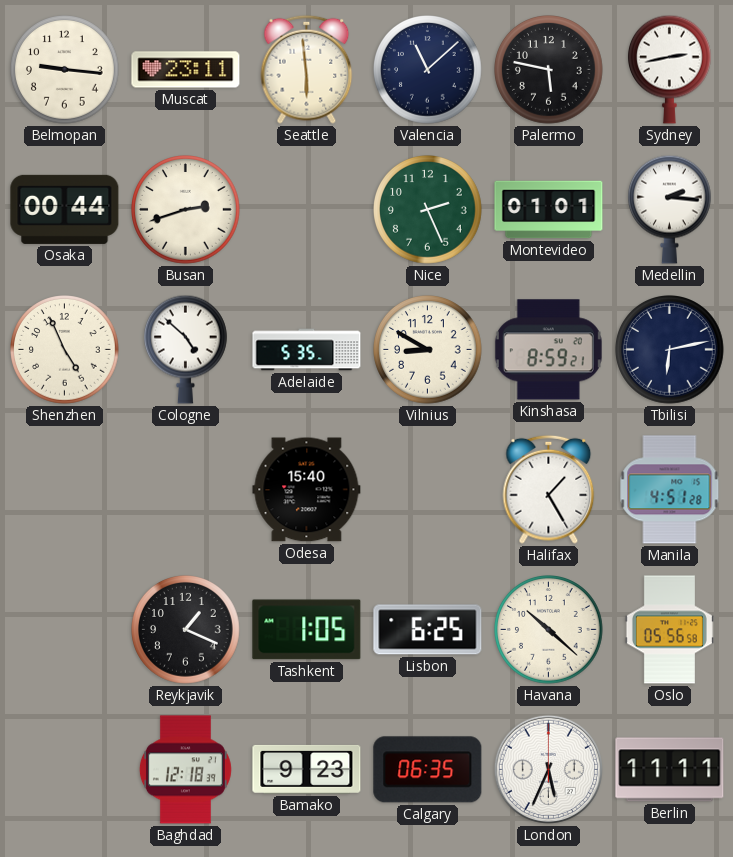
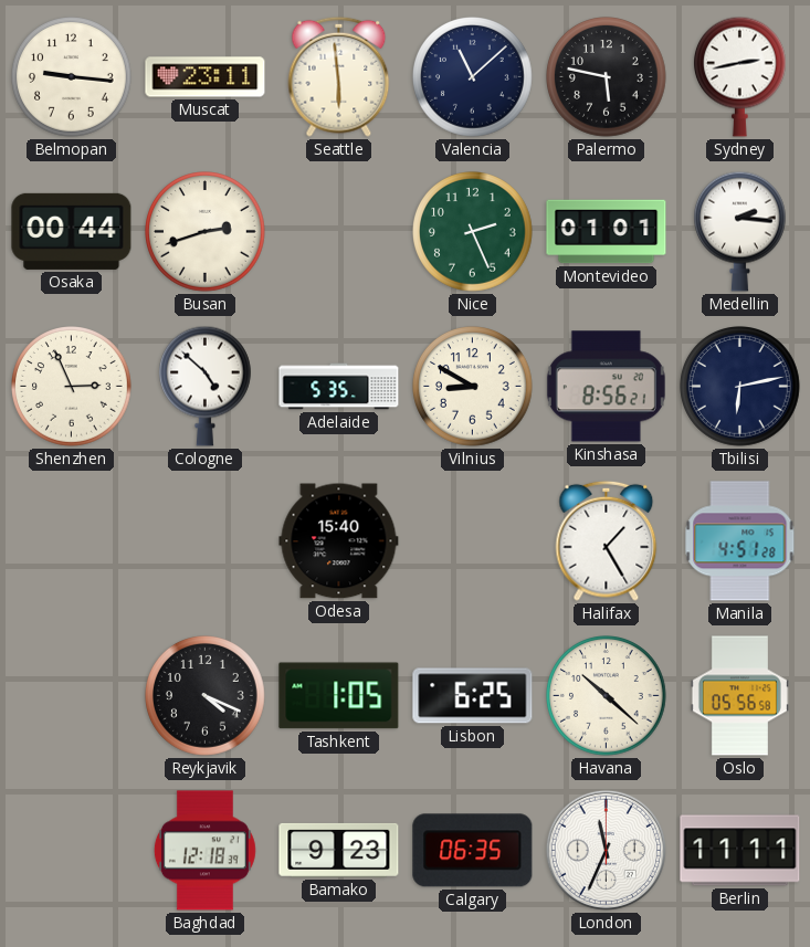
Shenzhen: 4:56 -> 2:56 (72, 387)
Kinshasa: 8:59 -> 8:56 (606, 387)
Reykjavik: 1:19 -> 4:19 (206, 696)
London: 5:34 -> 11:34 (606, 850)
